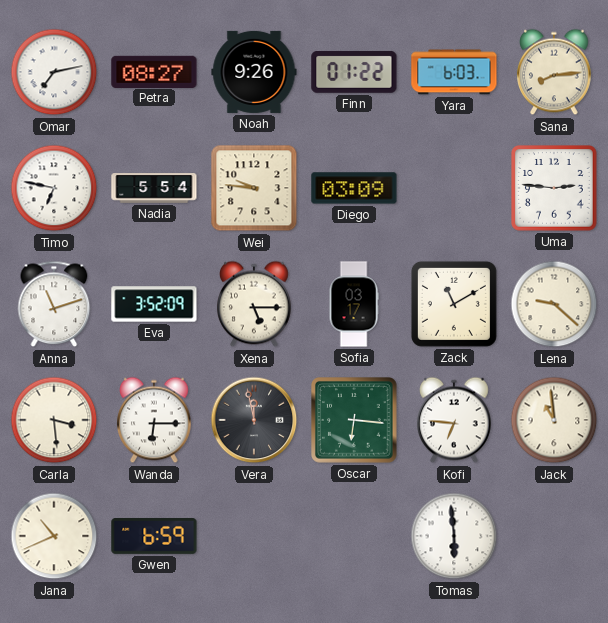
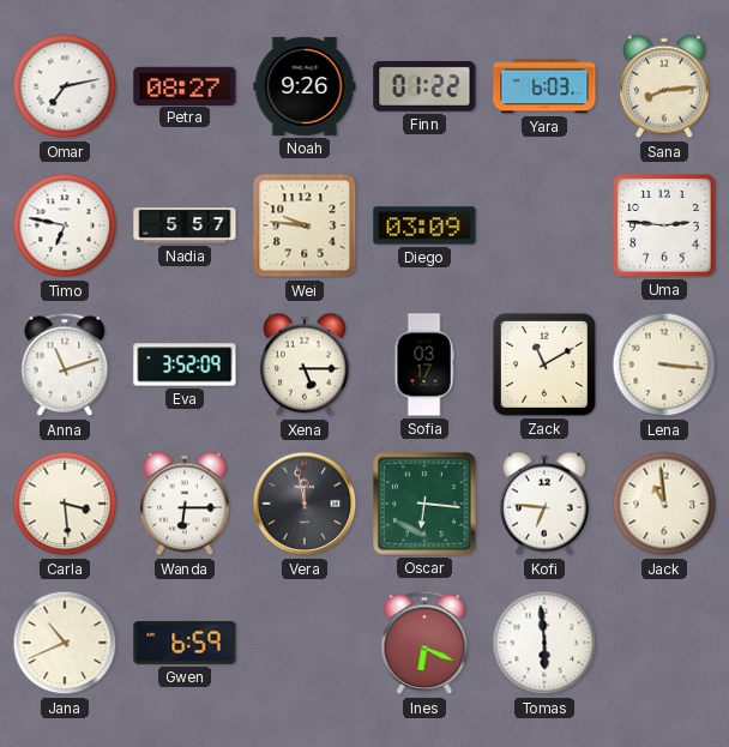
Nadia: 5:54 -> 5:57 (185, 225)
Lena: 9:22 -> 3:16 (664, 365)
Ines: none -> 6:19 (424, 643)
